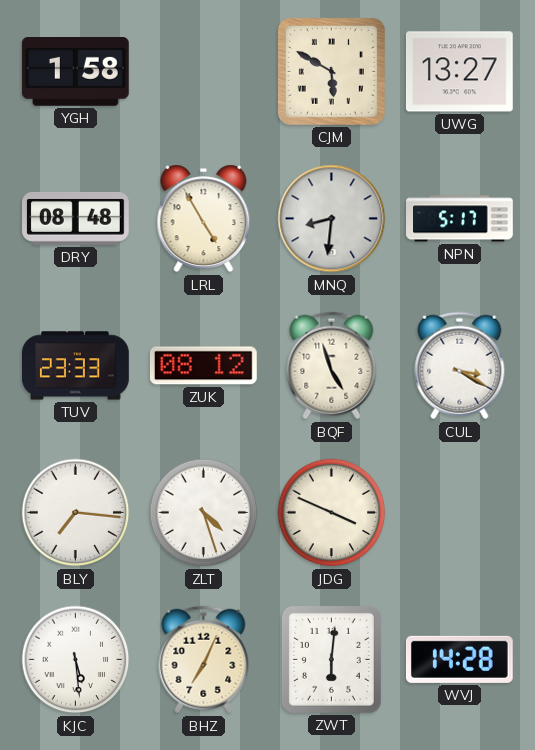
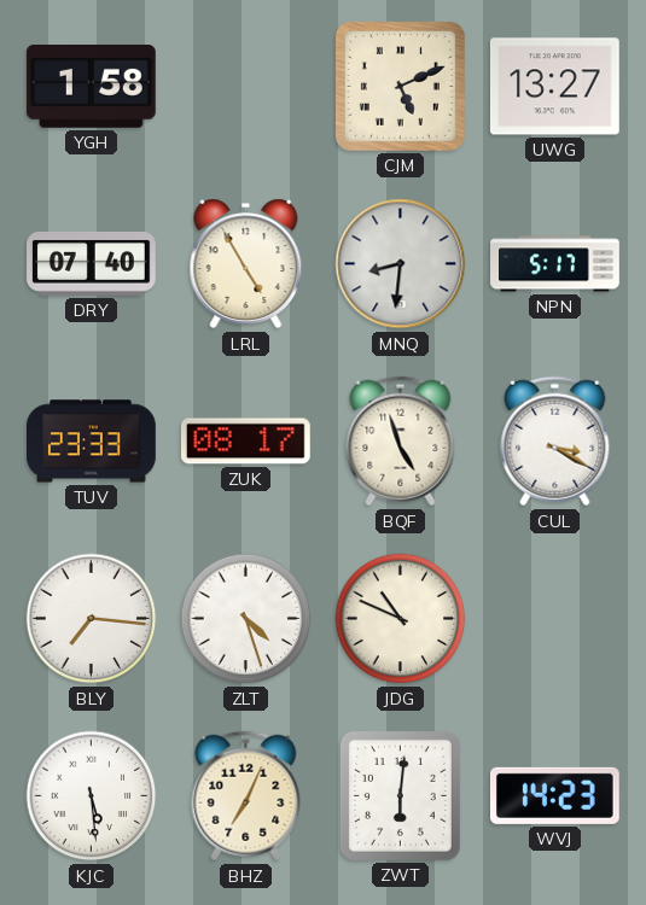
CJM: 5:50 -> 5:11 (400, 86)
DRY: 08:48 -> 07:40 (92, 264)
ZUK: 08:12 -> 08:17 (245, 442)
JDG: 3:49 -> 10:49 (401, 619)
WVJ: 14:28 -> 14:23 (554, 795)
